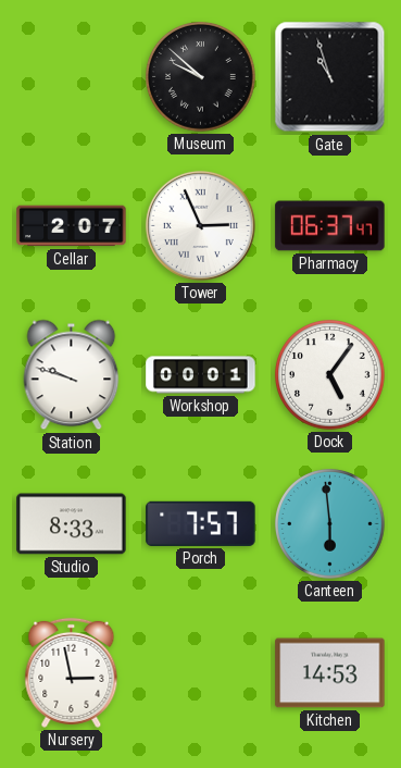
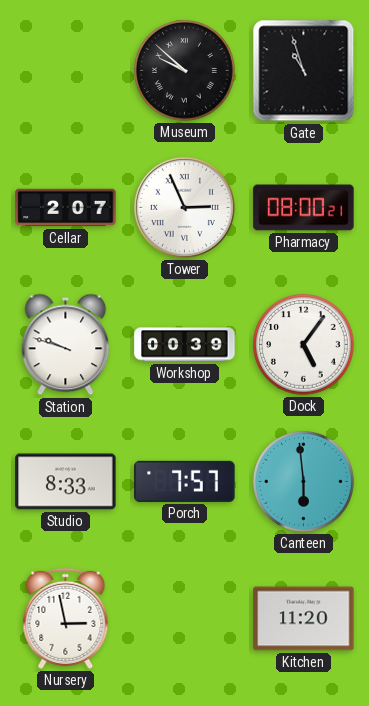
Pharmacy: 06:37 -> 08:00 (304, 208)
Workshop: 00:01 -> 00:39 (185, 345)
Kitchen: 14:53 -> 11:20 (304, 619)
